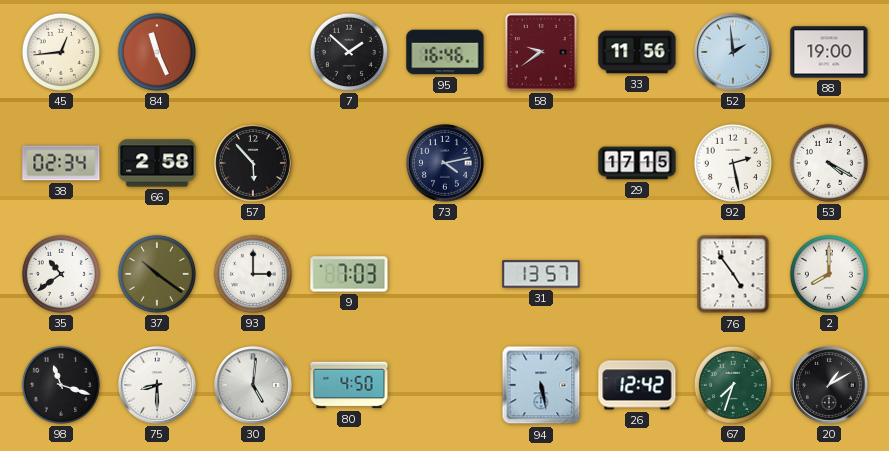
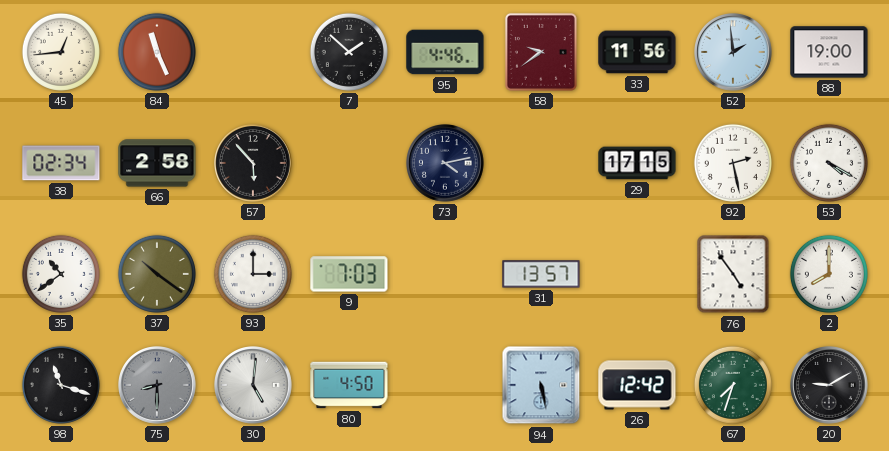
95: 16:46 -> 4:46 (445, 52)
75 dial: white -> grey (158, 386)
20: 1:10 -> 9:10 (830, 386)
